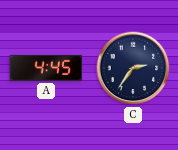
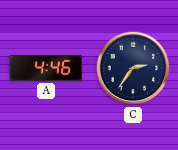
A: 4:45 -> 4:46 (46, 68)
